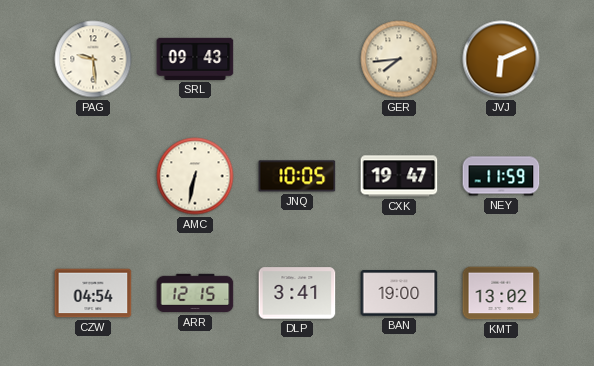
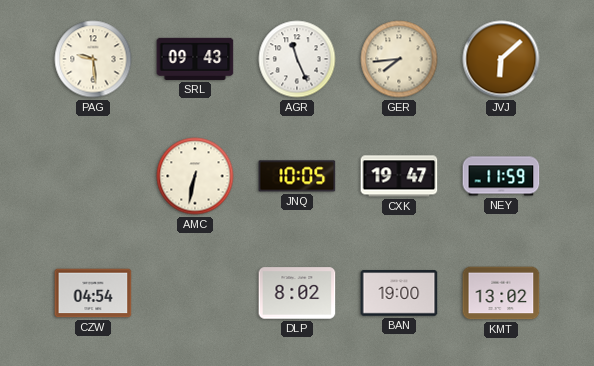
AGR: none -> 11:26 (297, 59)
JVJ: 6:11 -> 6:08 (501, 59)
ARR: 12:15 -> none (195, 293)
DLP: 3:41 -> 8:02 (297, 293)
